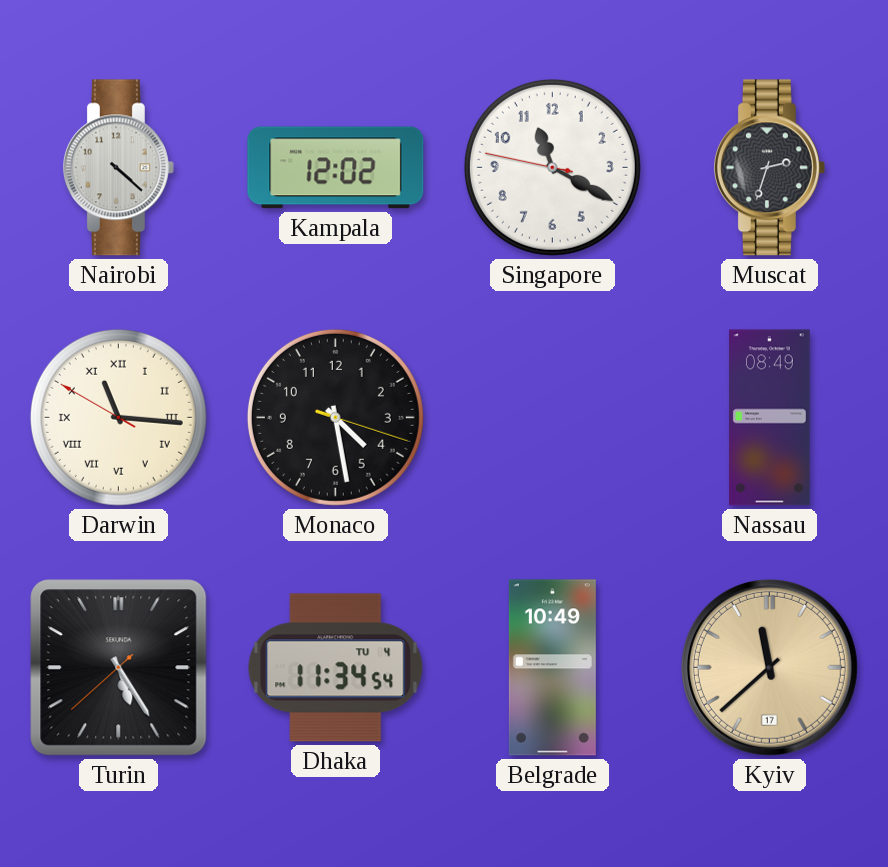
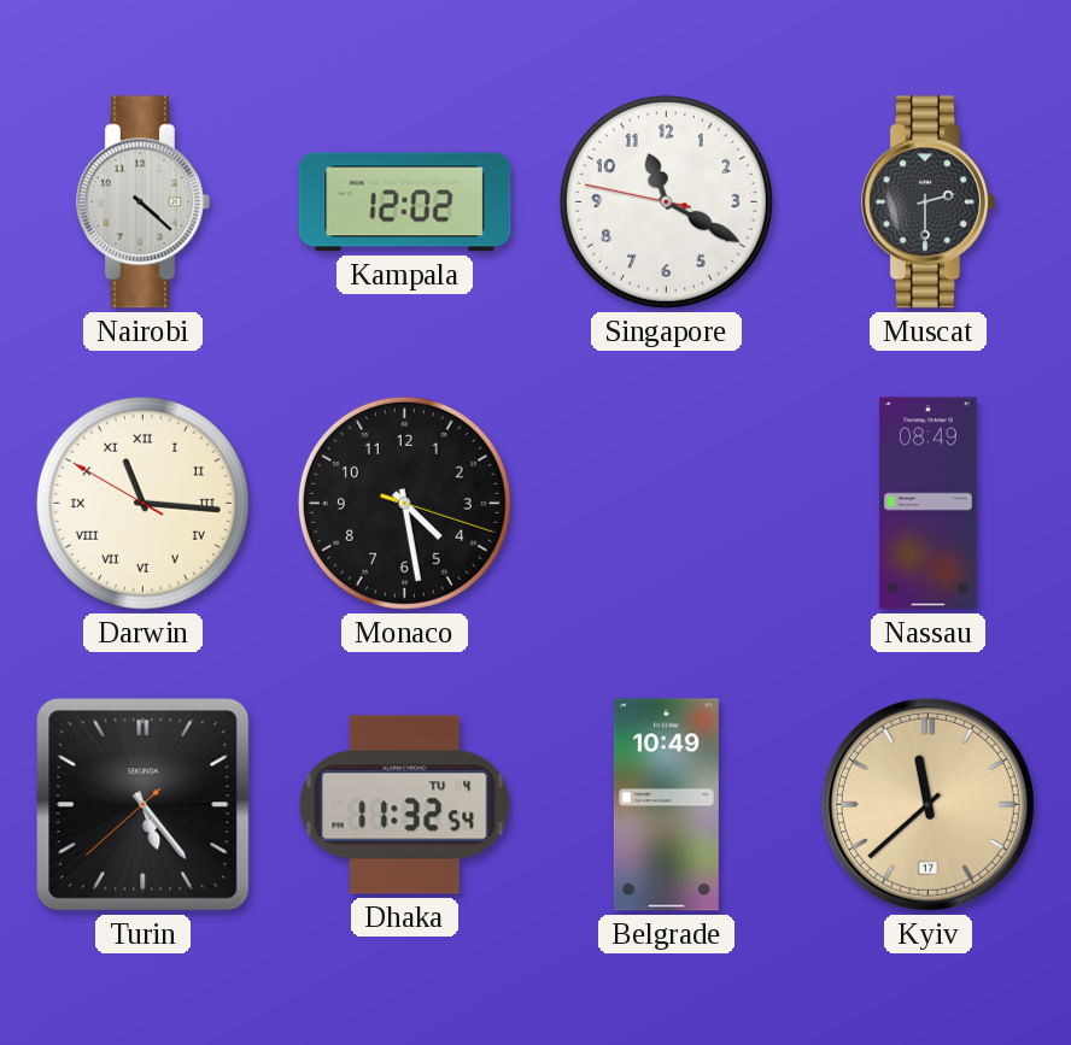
Muscat: 2:33 -> 2:30 (927, 202)
Turin: 5:24 -> 5:23 (144, 805)
Dhaka: 11:34 -> 11:32 (405, 805)
